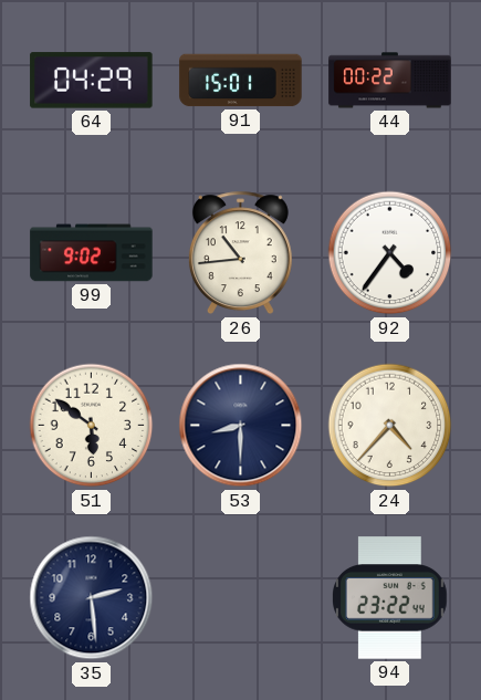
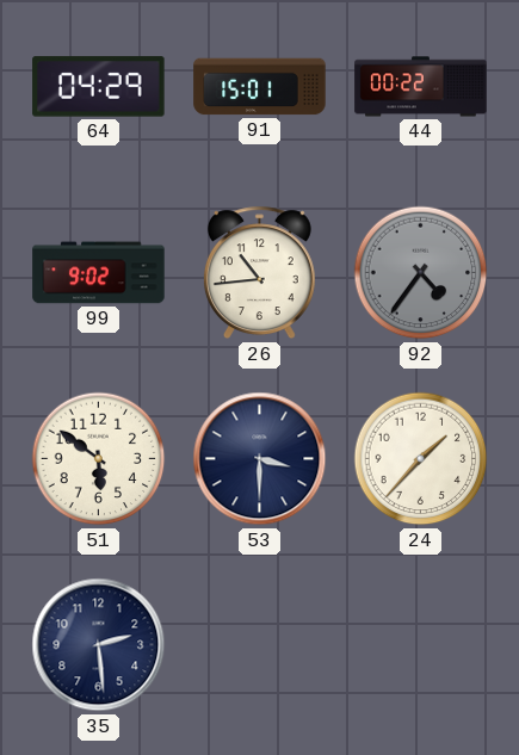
92 dial: white -> grey (421, 273)
53: 8:30 -> 3:30 (260, 459)
24: 4:37 -> 1:37 (421, 459)
94: 23:22 -> none (390, 598)
